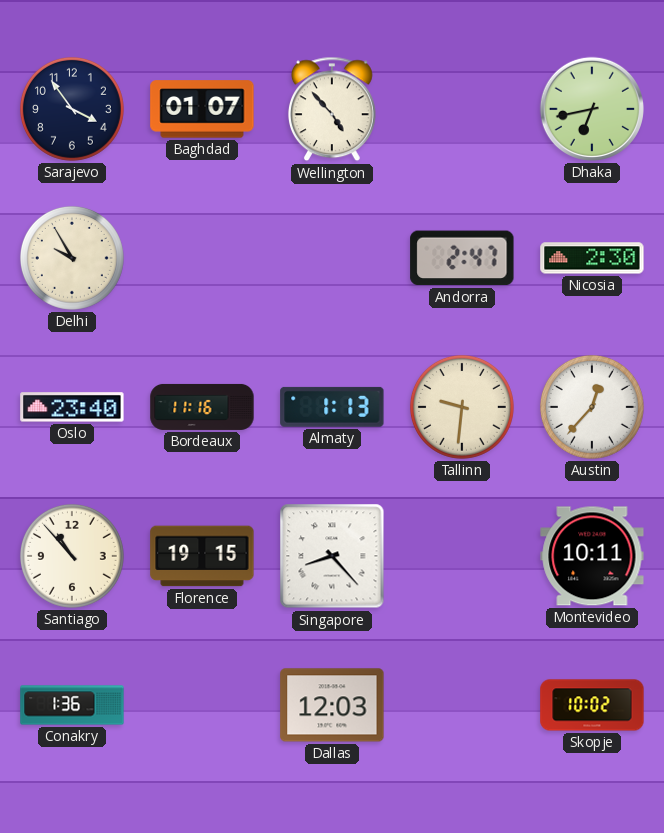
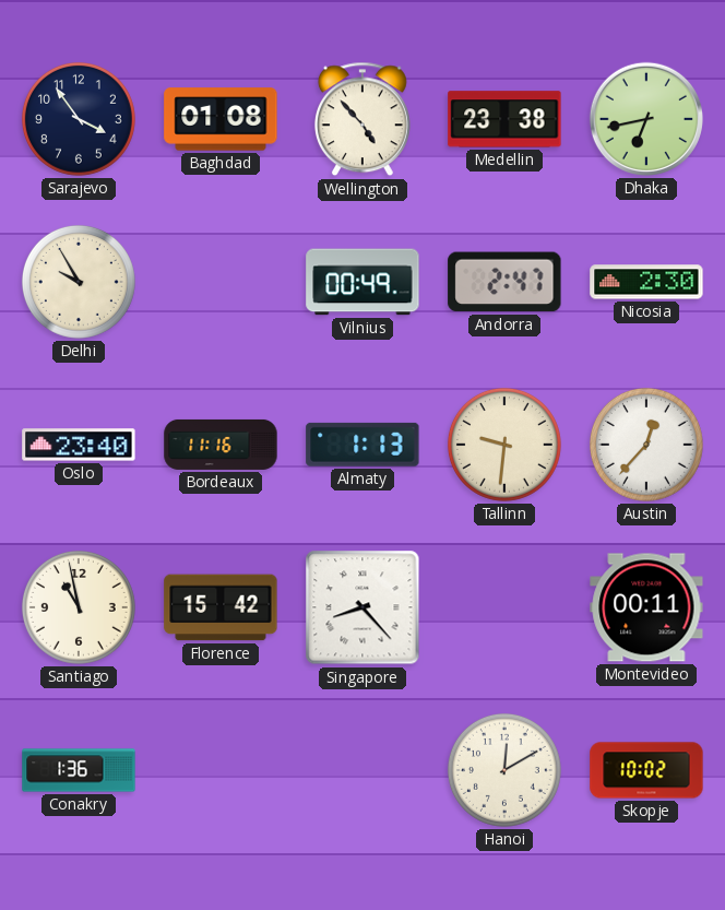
Baghdad: 01:07 -> 01:08 (221, 119)
Medellin: none -> 23:38 (504, 119)
Vilnius: none -> 00:49 (362, 282)
Santiago: 10:53 -> 10:58 (79, 607)
Florence: 19:15 -> 15:42 (221, 607)
Montevideo: 10:11 -> 00:11 (646, 607)
Dallas: 12:03 -> none (332, 705)
Hanoi: none -> 12:10 (504, 770)
